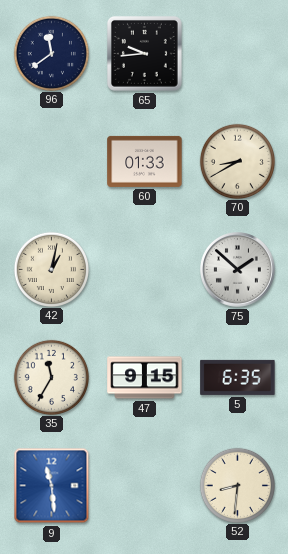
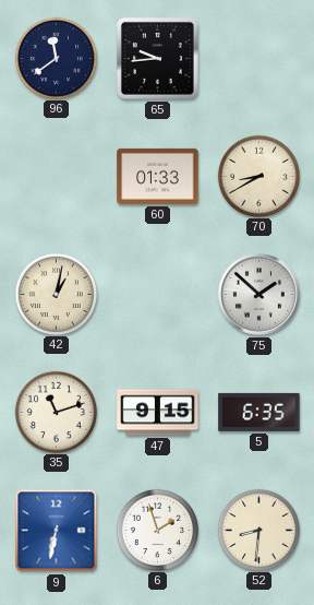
35: 11:35 -> 11:12 (56, 412)
9: 11:29 -> 6:32 (57, 531)
6: none -> 1:57 (157, 530)
